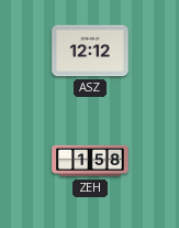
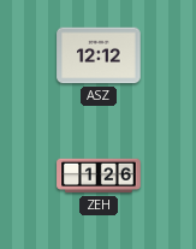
ZEH: 1:58 -> 1:26 (99, 176)
